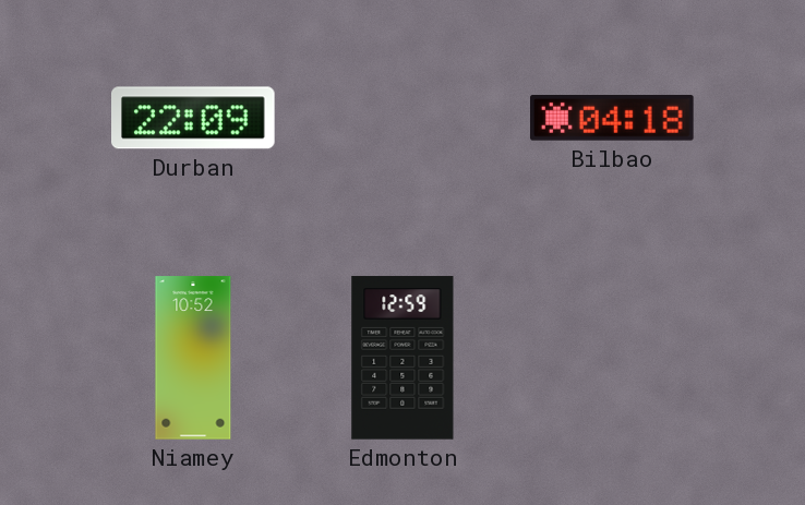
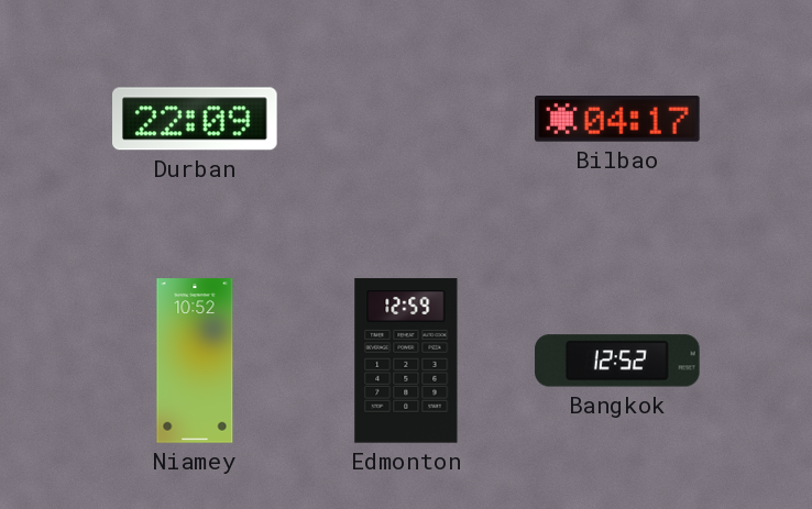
Bilbao: 04:18 -> 04:17 (618, 120)
Bangkok: none -> 12:52 (617, 361)
